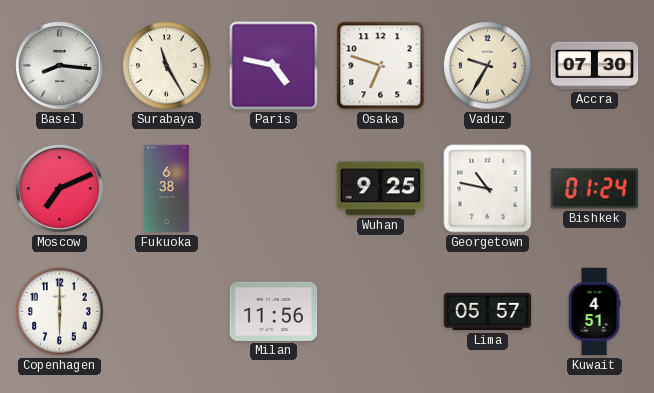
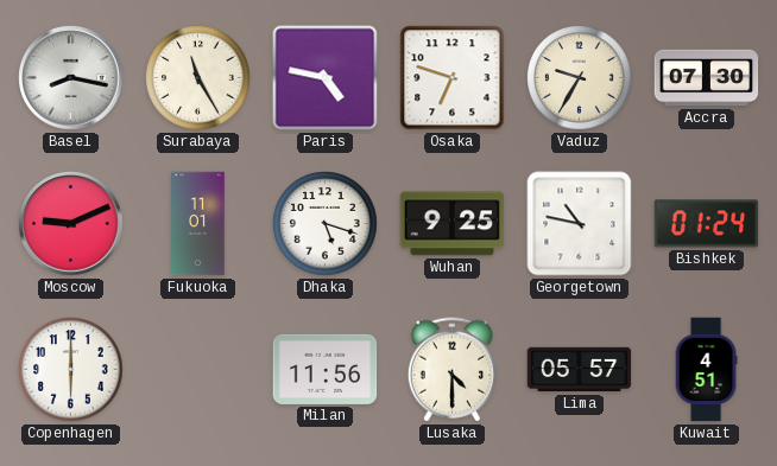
Basel: 8:16 -> 8:17 (71, 78)
Moscow: 7:11 -> 9:11 (71, 224)
Fukuoka: 6:38 -> 11:01 (198, 224)
Dhaka: none -> 5:18 (326, 224)
Lusaka: none -> 4:30 (451, 370)
